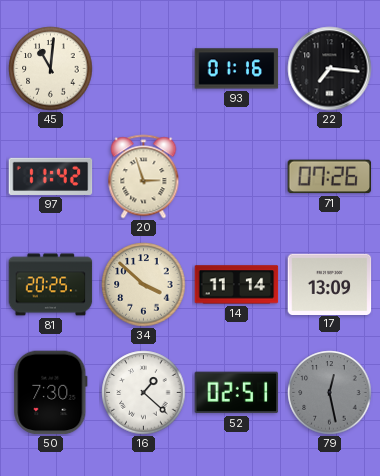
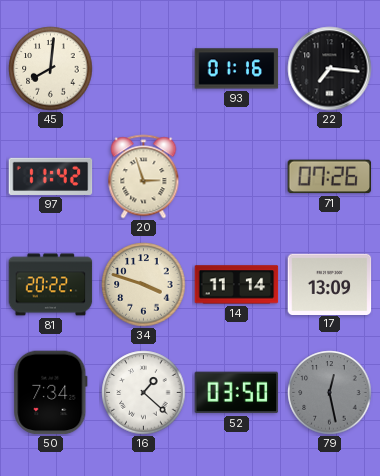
45: 11:01 -> 8:01 (51, 69)
81: 20:25 -> 20:22 (51, 285)
34: 3:52 -> 3:48 (144, 285)
50: 7:30 -> 7:34 (51, 393)
52: 02:51 -> 03:50 (237, 393)
